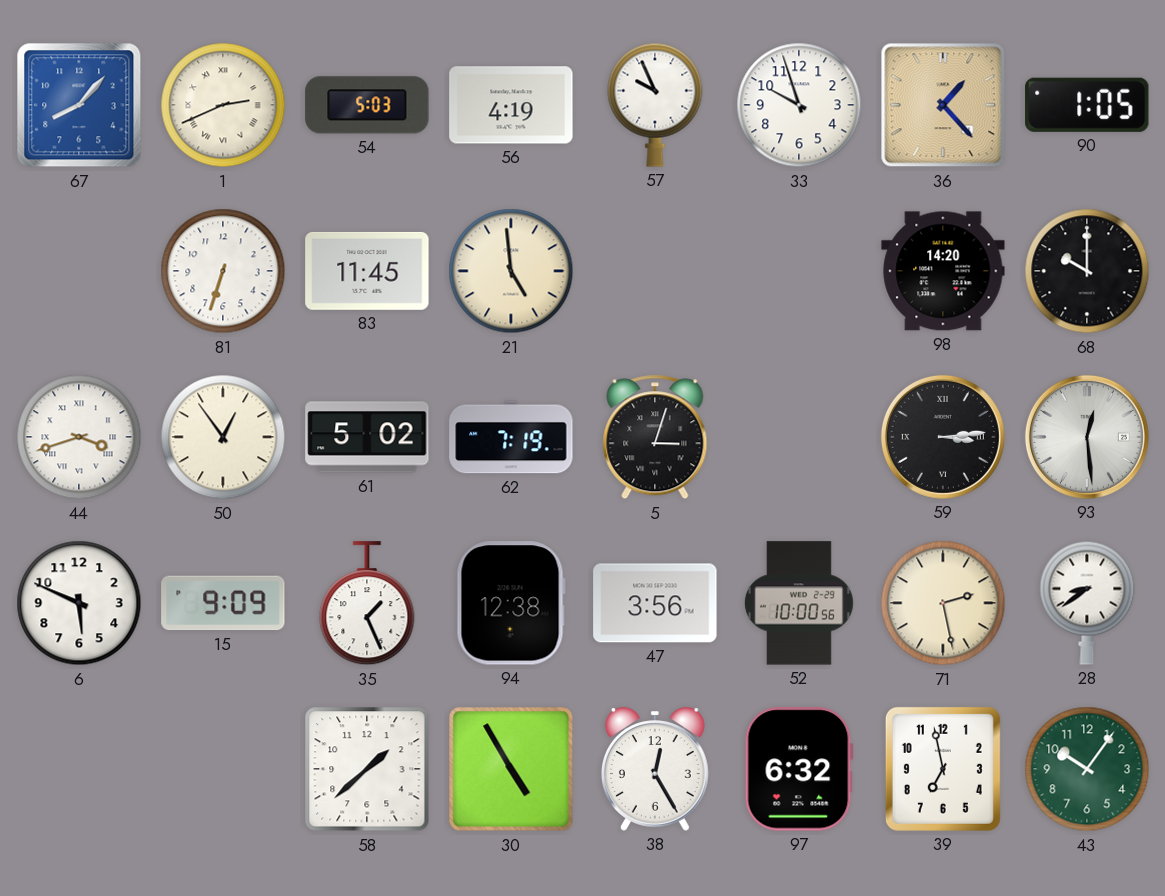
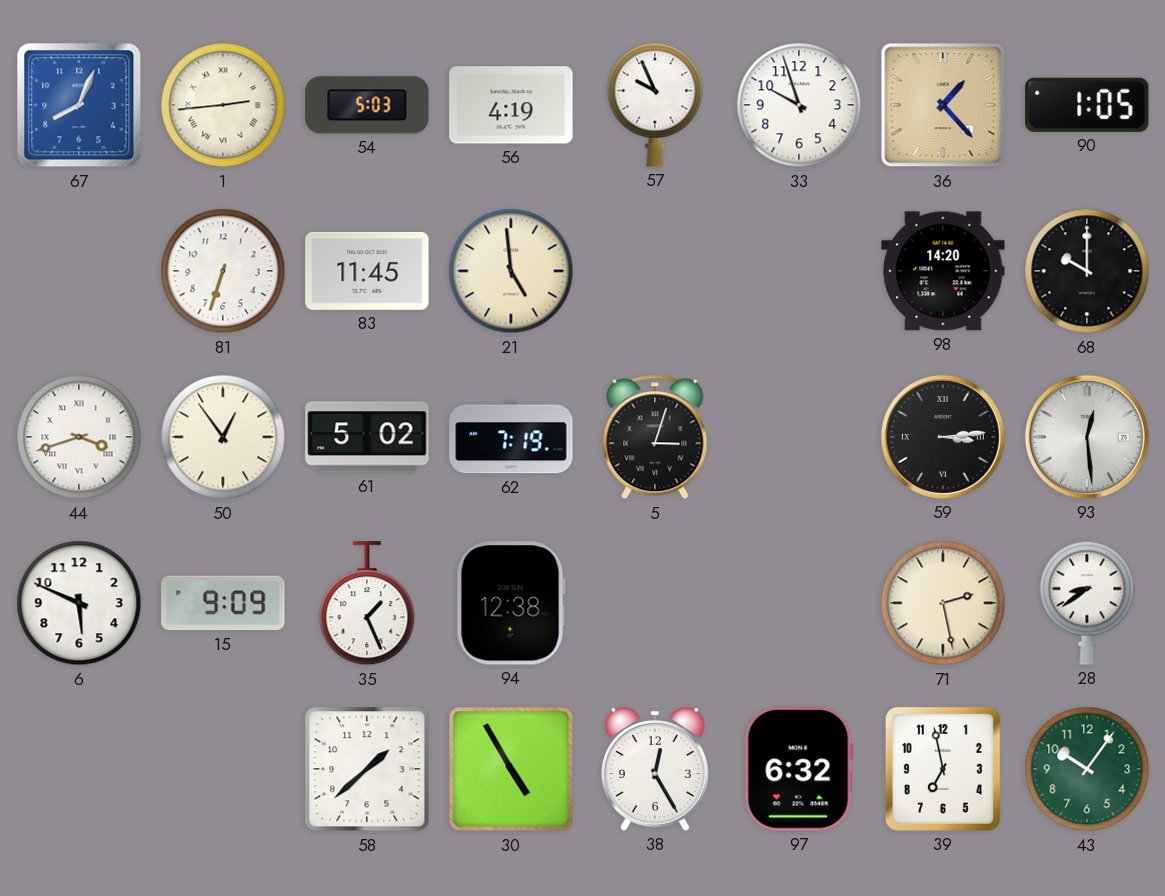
67: 8:07 -> 8:04 (79, 105)
1: 2:41 -> 2:44 (223, 105)
47: 3:56 -> none (655, 603)
52: 10:00 -> none (799, 603)
